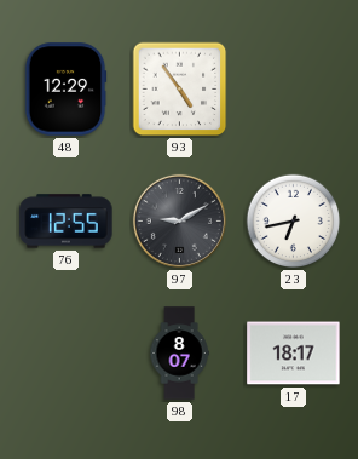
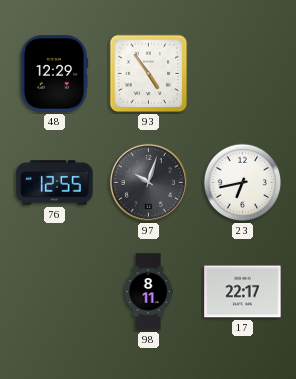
97: 9:10 -> 10:03 (148, 182)
98: 8:07 -> 8:11 (148, 292)
17: 18:17 -> 22:17 (243, 292)
